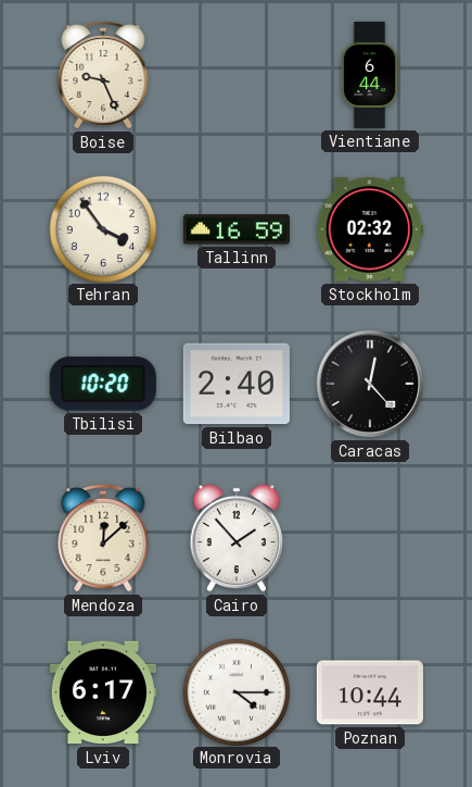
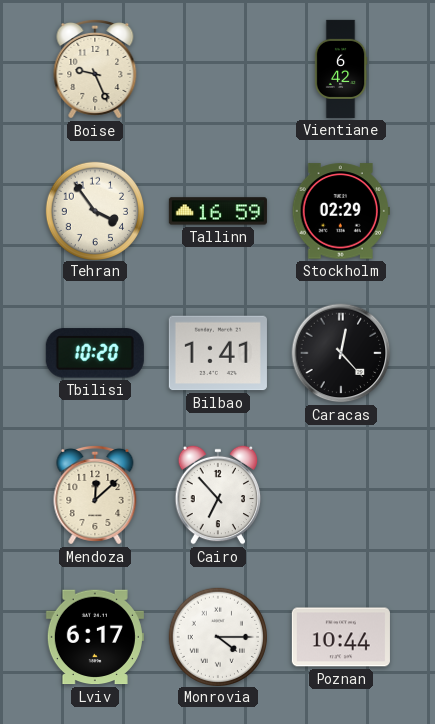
Vientiane: 6:44 -> 6:42 (341, 69)
Stockholm: 02:32 -> 02:29 (341, 211)
Bilbao: 2:40 -> 1:41 (218, 353)
Cairo: 1:53 -> 6:53 (218, 495)
